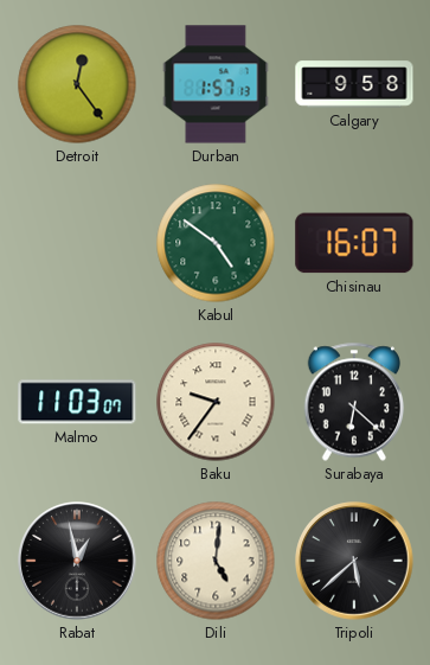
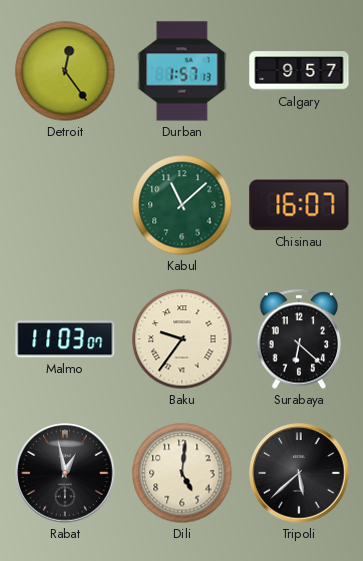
Calgary: 9:58 -> 9:57 (299, 71)
Kabul: 4:51 -> 11:08 (182, 205)
